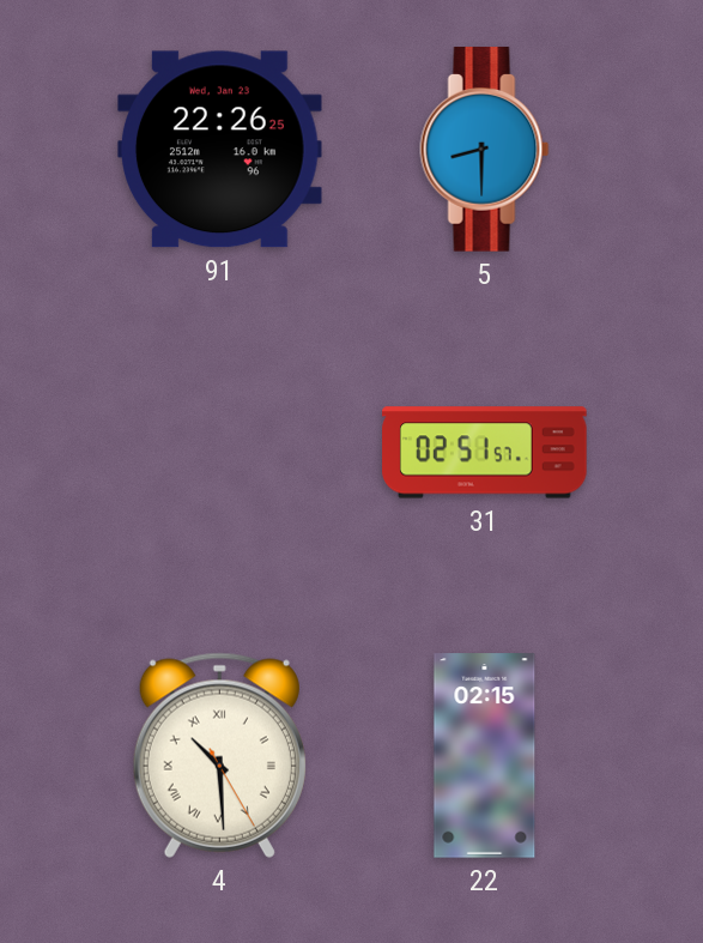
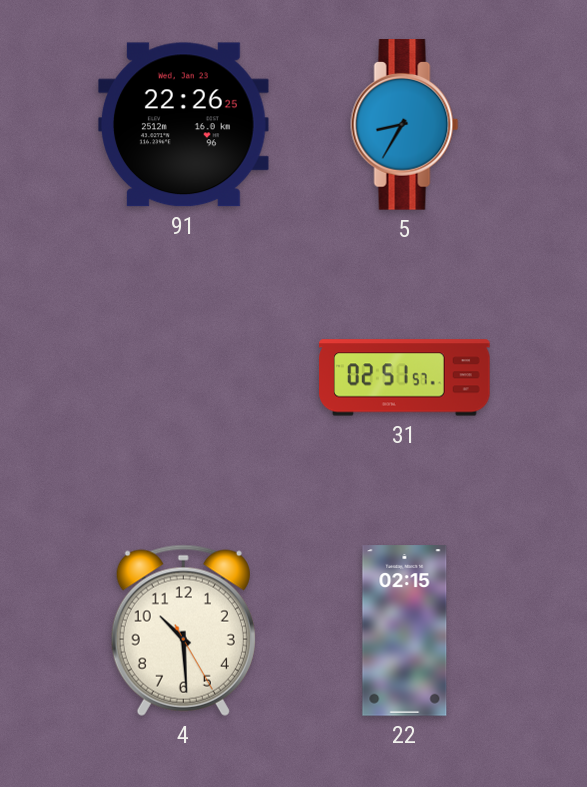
5: 8:30 -> 8:35 (405, 125)
4 numerals: Roman -> Arabic (183, 630)
